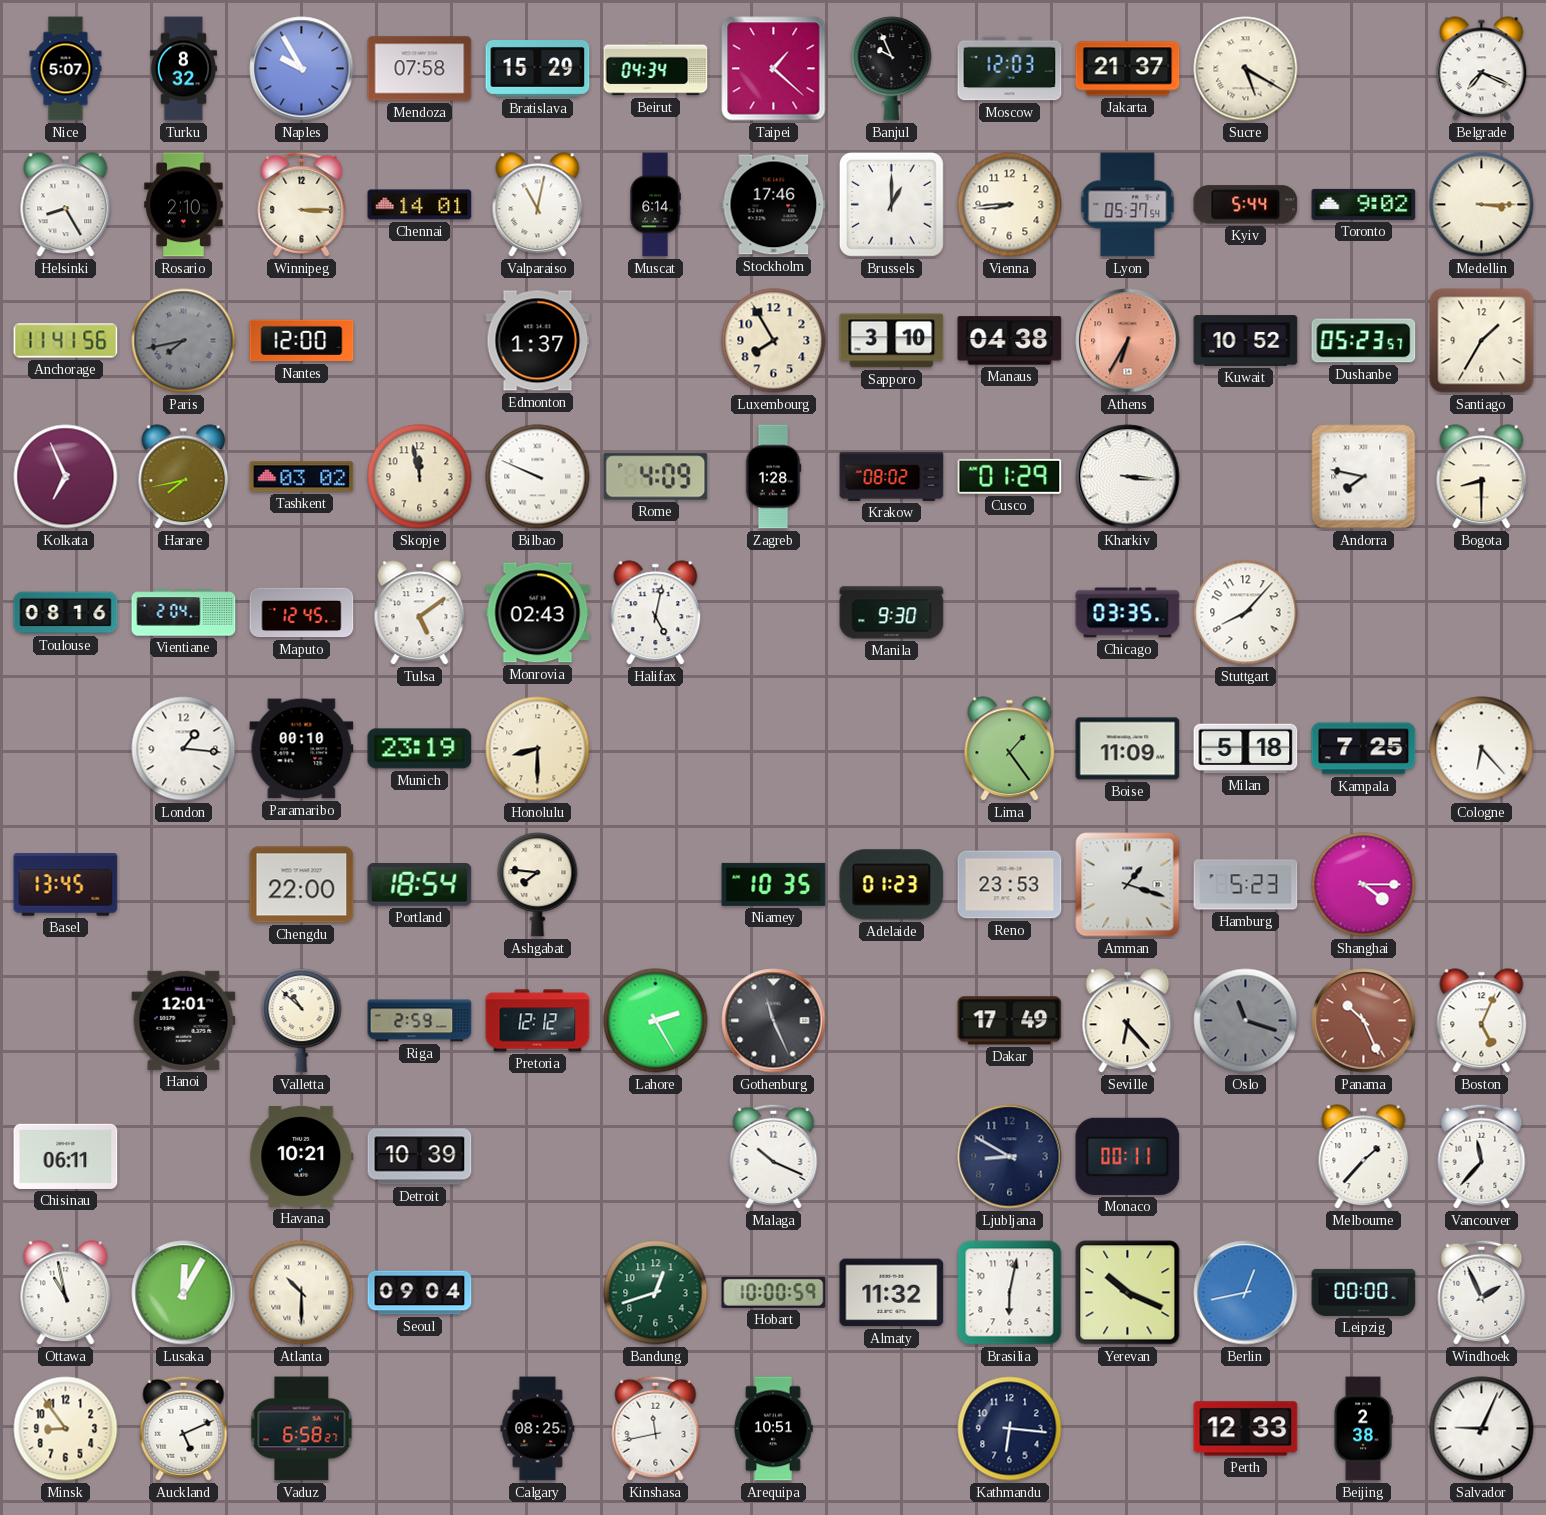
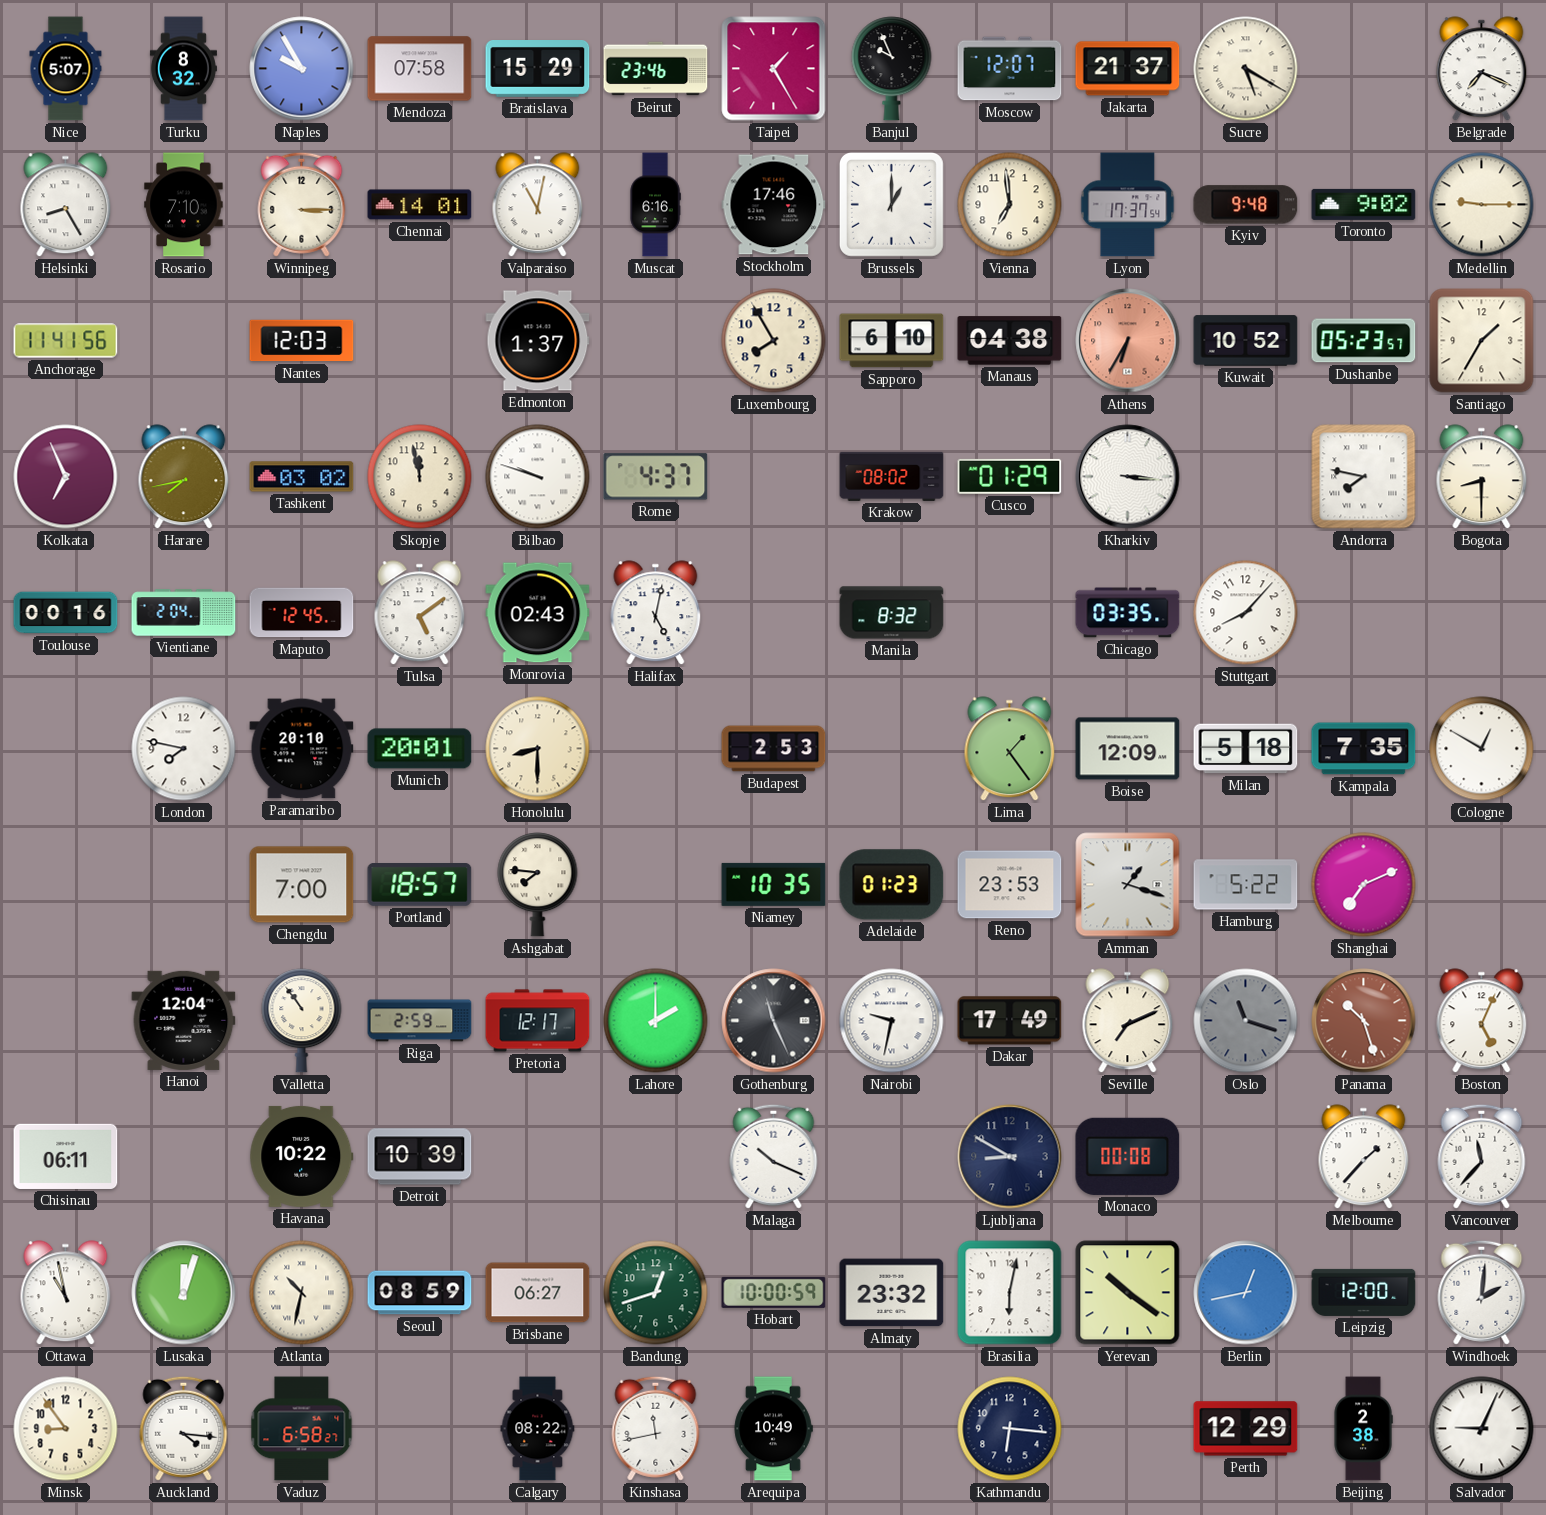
Beirut: 04:34 -> 23:46 (656, 69)
Taipei: 1:22 -> 1:25 (774, 69)
Moscow: 12:03 -> 12:07 (1010, 69)
Rosario: 2:10 -> 7:10 (184, 205)
Muscat: 6:14 -> 6:16 (655, 205)
Vienna: 8:44 -> 6:59 (1010, 205)
Lyon: 05:37 -> 17:37 (1128, 205)
Kyiv: 5:44 -> 9:48 (1246, 205)
Medellin: 3:15 -> 9:15 (1482, 205)
Paris: 7:43 -> none (184, 341)
Nantes: 12:00 -> 12:03 (302, 341)
Sapporo: 3:10 -> 6:10 (892, 341)
Bilbao: 9:49 -> 9:48 (538, 477)
Rome: 4:09 -> 4:37 (656, 477)
Zagreb: 1:28 -> none (773, 477)
Toulouse: 08:16 -> 00:16 (66, 613)
Manila: 9:30 -> 8:32 (892, 613)
London: 1:16 -> 7:47 (184, 749)
Paramaribo: 00:10 -> 20:10 (302, 749)
Munich: 23:19 -> 20:01 (420, 749)
Budapest: none -> 2:53 (774, 749)
Boise: 11:09 -> 12:09 (1128, 749)
Kampala: 7:25 -> 7:35 (1364, 749)
Cologne: 6:23 -> 12:50 (1482, 749)
Basel: 13:45 -> none (66, 885)
Chengdu: 22:00 -> 7:00 (302, 885)
Portland: 18:54 -> 18:57 (420, 885)
Hamburg: 5:23 -> 5:22 (1246, 885)
Shanghai: 4:15 -> 7:11 (1364, 885)
Hanoi: 12:01 -> 12:04 (184, 1020)
Valletta: 10:52 -> 10:54 (302, 1021)
Pretoria: 12:12 -> 12:17 (538, 1021)
Lahore: 2:25 -> 2:00 (656, 1021)
Nairobi: none -> 9:32 (892, 1021)
Seville: 6:23 -> 7:11 (1128, 1021)
Panama: 10:26 -> 10:27 (1364, 1021)
Havana: 10:21 -> 10:22 (302, 1156)
Monaco: 00:11 -> 00:08 (1128, 1156)
Lusaka: 12:05 -> 12:03 (184, 1293)
Atlanta: 10:30 -> 10:32 (302, 1293)
Seoul: 09:04 -> 08:59 (420, 1293)
Brisbane: none -> 06:27 (538, 1293)
Almaty: 11:32 -> 23:32 (892, 1293)
Yerevan: 10:19 -> 10:21 (1128, 1293)
Leipzig: 00:00 -> 12:00 (1364, 1292)
Windhoek: 1:56 -> 2:01 (1482, 1292)
Auckland: 5:11 -> 4:16 (184, 1428)
Calgary: 08:25 -> 08:22 (538, 1429)
Arequipa: 10:51 -> 10:49 (773, 1429)
Perth: 12:33 -> 12:29 (1246, 1429)
